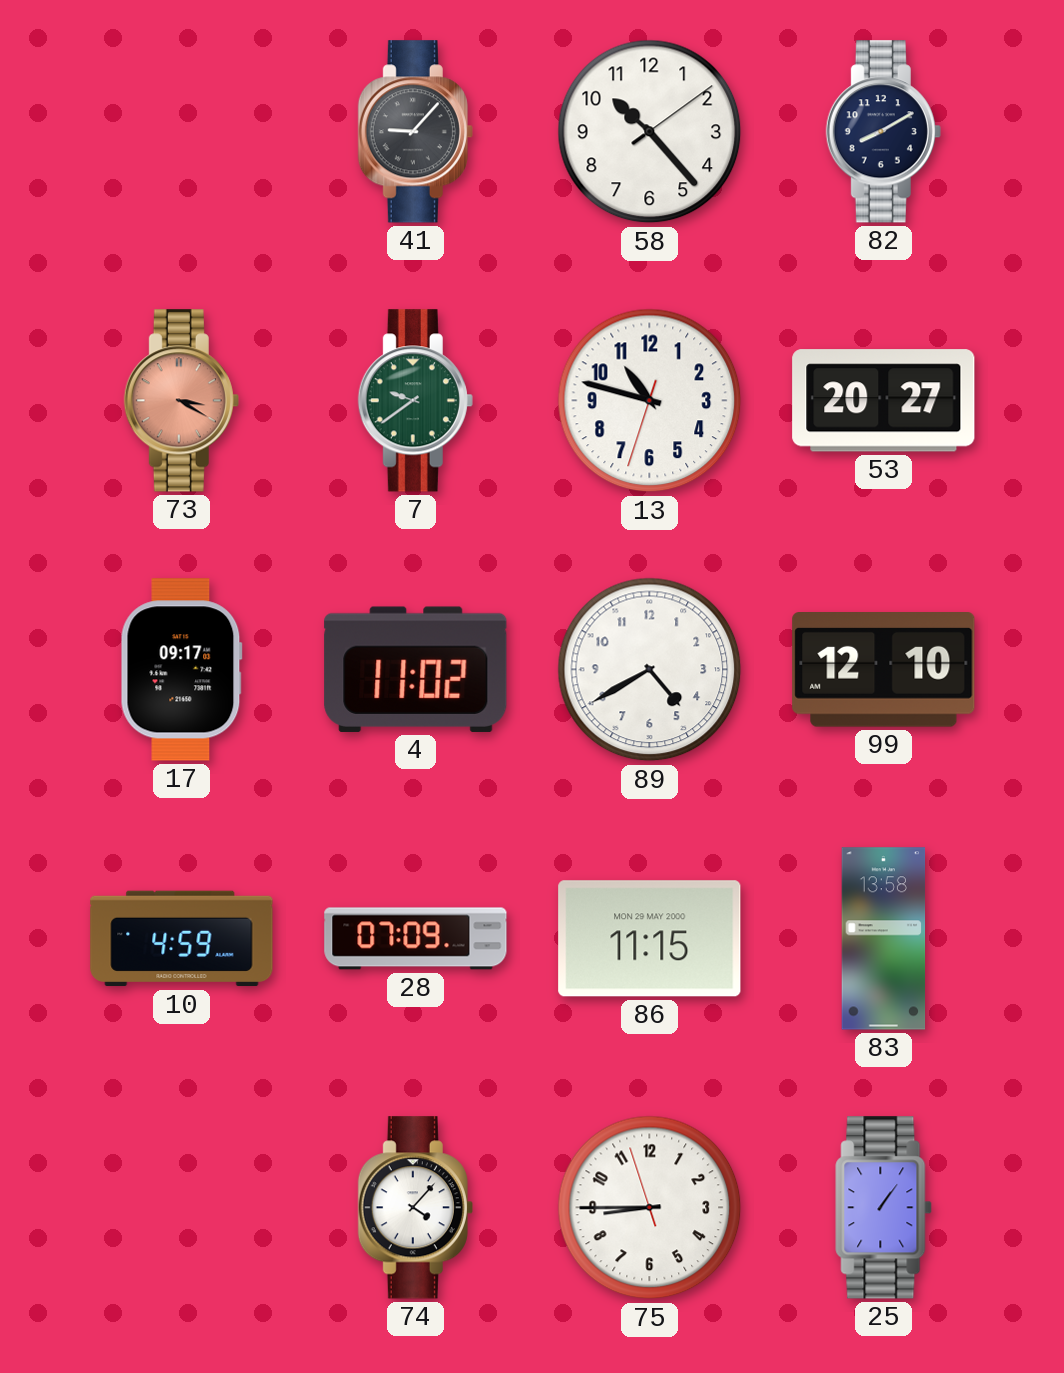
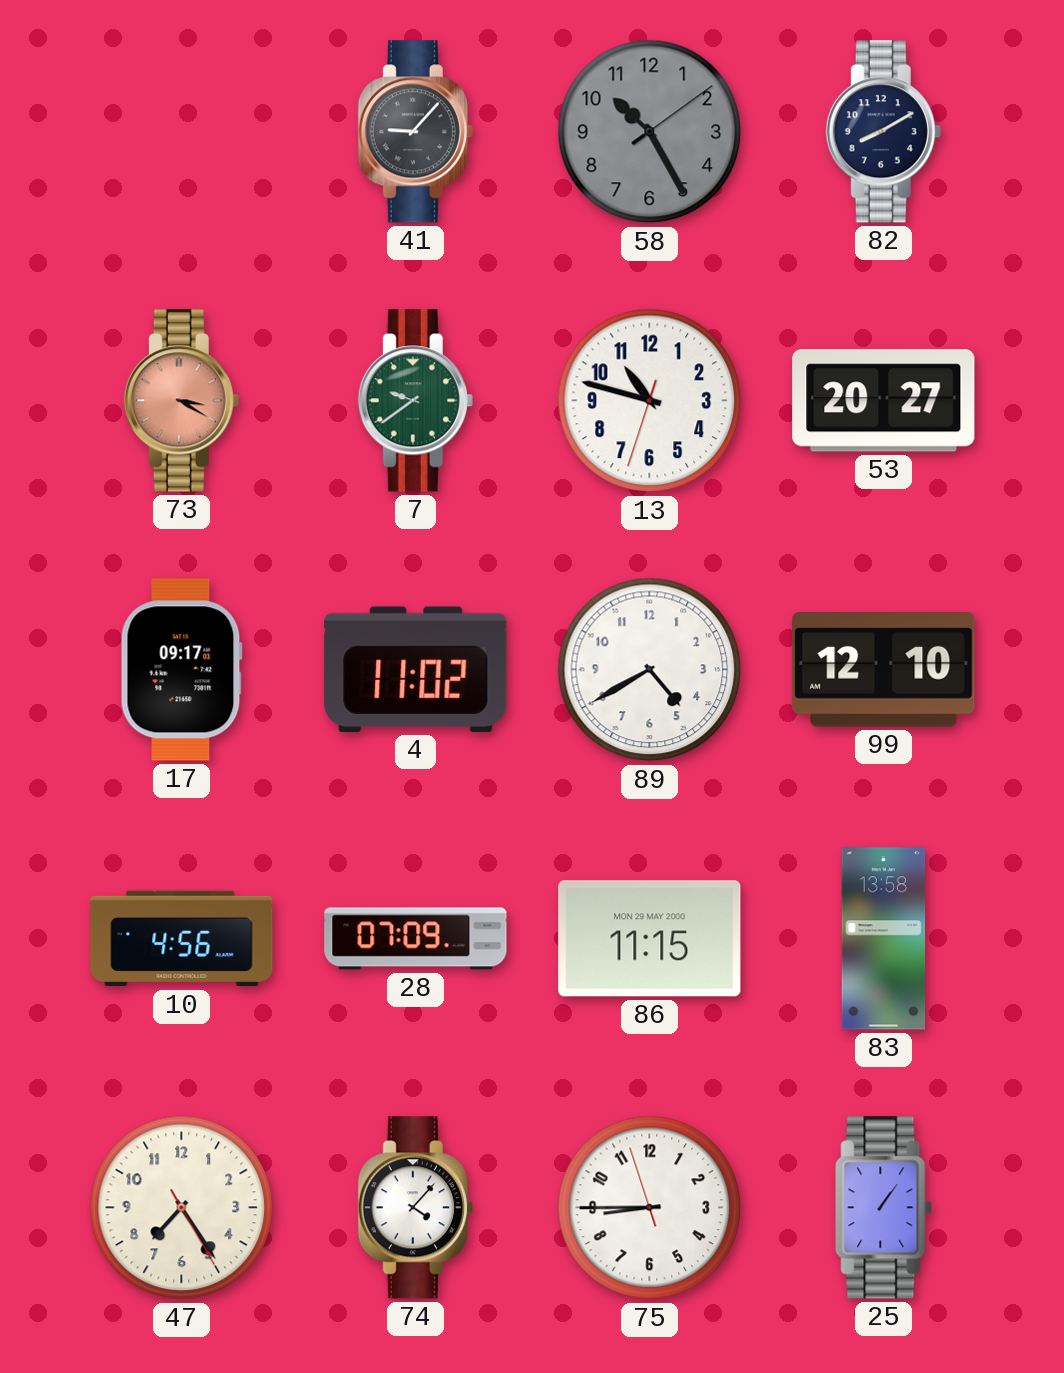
58: 10:23 -> 10:25 (650, 132)
58 dial: white -> grey (650, 132)
10: 4:59 -> 4:56 (182, 939)
47: none -> 7:24 (182, 1208)
